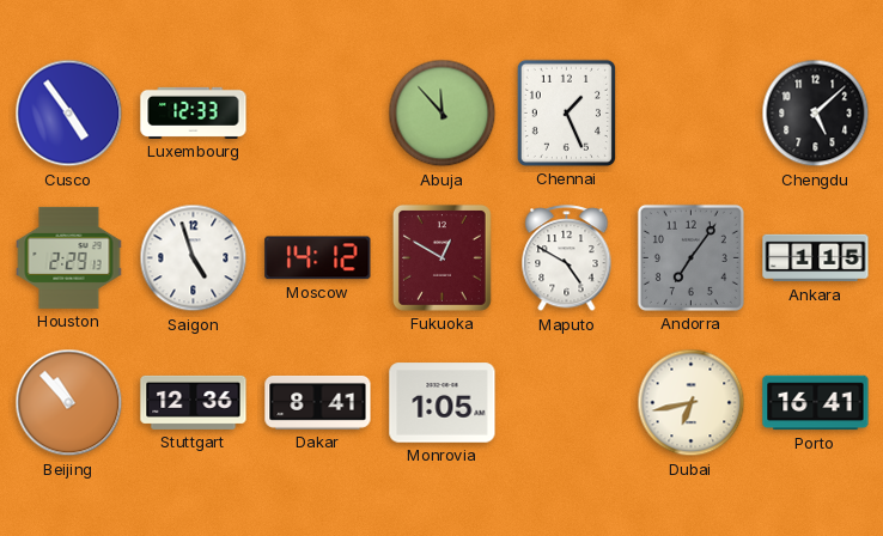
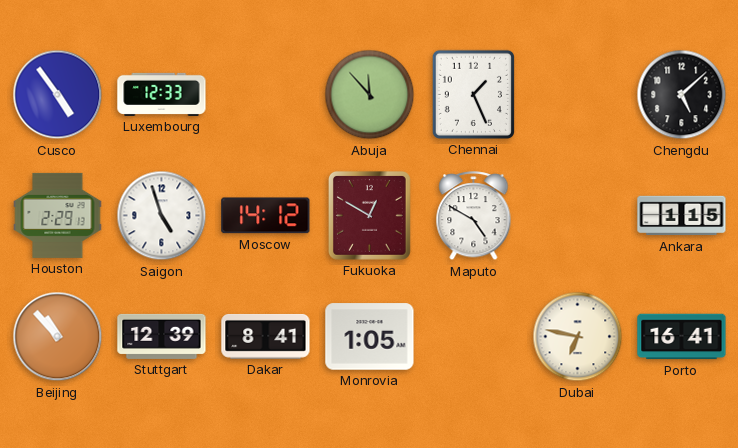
Andorra: 7:06 -> none (690, 257)
Stuttgart: 12:36 -> 12:39 (162, 336)
Dubai: 6:43 -> 6:47 (578, 337)
